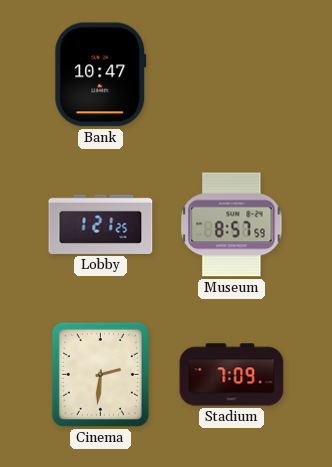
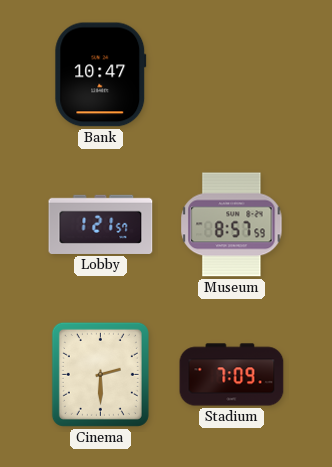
Lobby: 1:21:25 -> 1:21:57 (101, 224)
Cinema: 2:31 -> 2:30 (100, 374)
